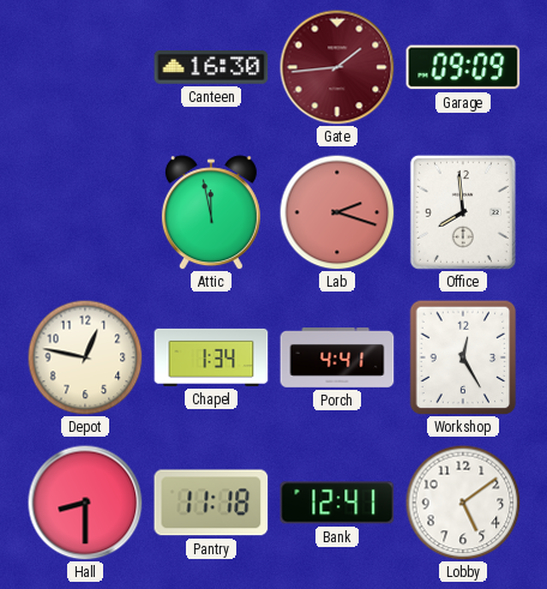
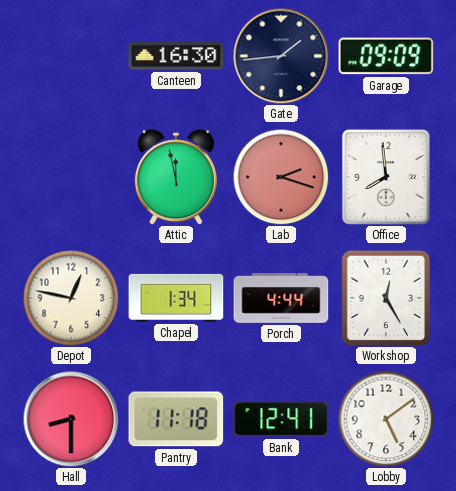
Gate dial: burgundy -> navy (281, 56)
Porch: 4:41 -> 4:44 (281, 298)
